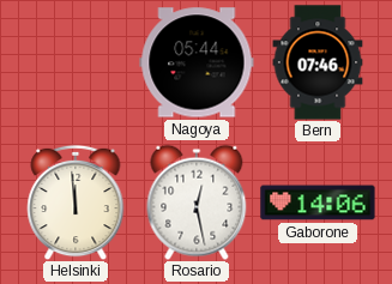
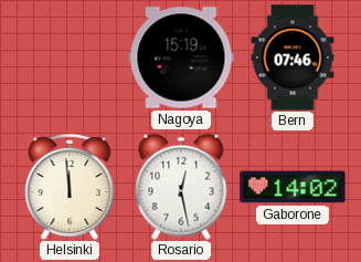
Nagoya: 05:44 -> 15:19 (181, 57)
Gaborone: 14:06 -> 14:02 (293, 187)
